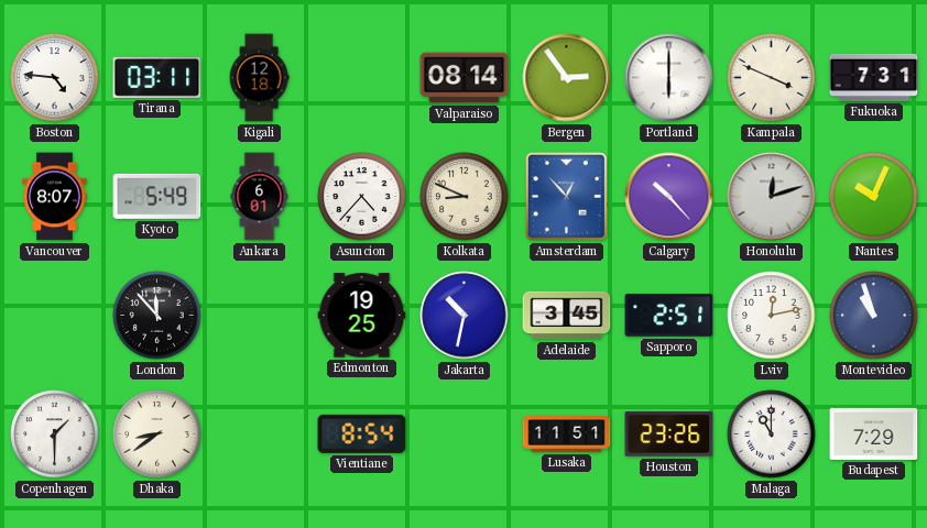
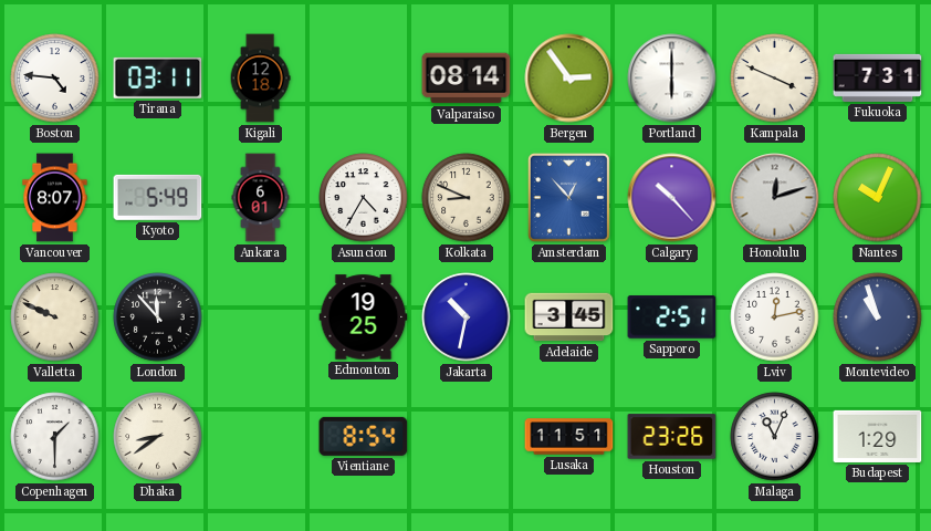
Asuncion: 4:37 -> 4:35 (364, 198)
Valletta: none -> 9:49 (55, 317)
Malaga: 11:00 -> 11:04 (775, 437)
Budapest: 7:29 -> 1:29 (878, 436)
